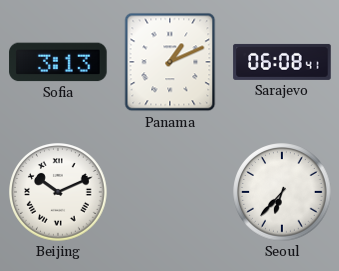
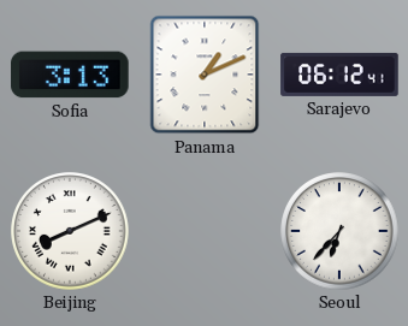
Sarajevo: 06:08 -> 06:12 (339, 75)
Beijing: 10:11 -> 8:11 (70, 231)
